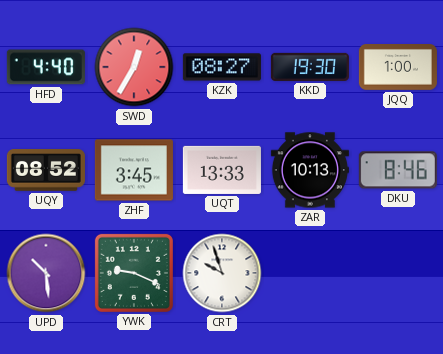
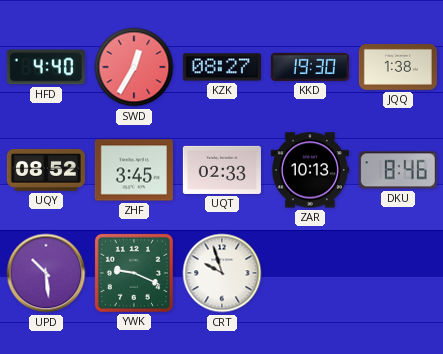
JQQ: 1:00 -> 1:38 (398, 68)
UQT: 13:33 -> 02:33 (222, 170)
